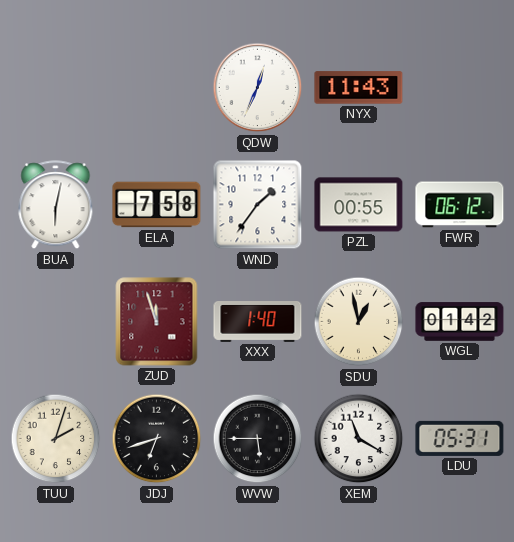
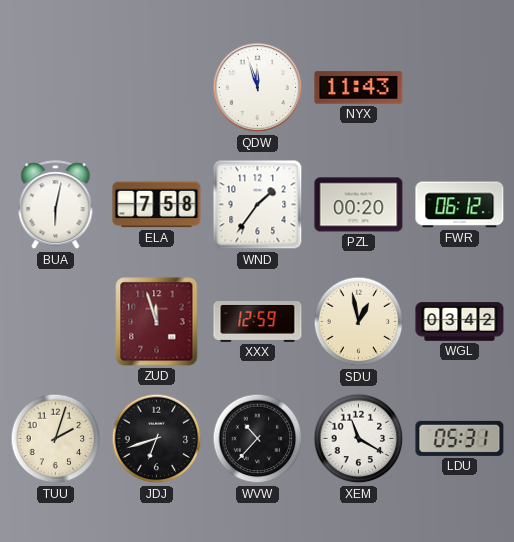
QDW: 12:34 -> 11:57 (258, 88)
PZL: 00:55 -> 00:20 (359, 205)
XXX: 1:40 -> 12:59 (258, 322)
WGL: 01:42 -> 03:42 (460, 322)
WVW: 5:45 -> 10:37 (258, 439)
